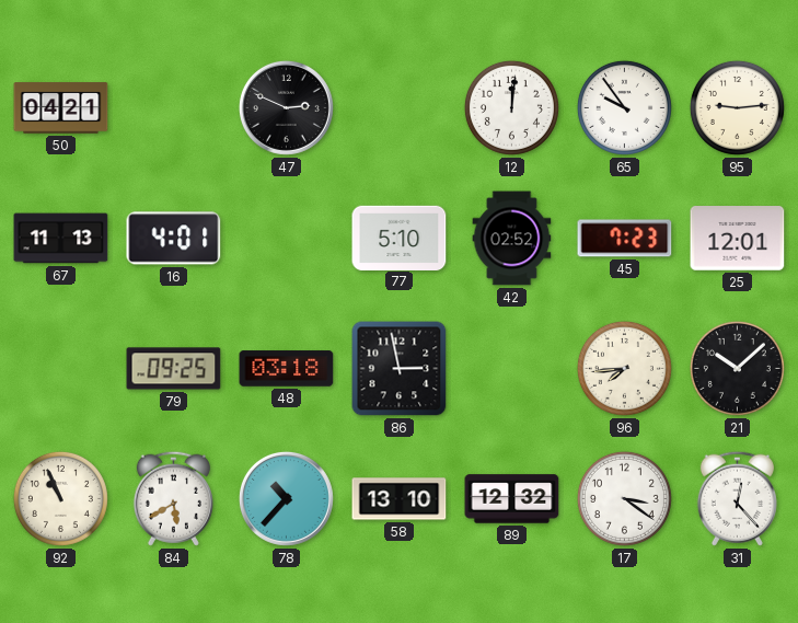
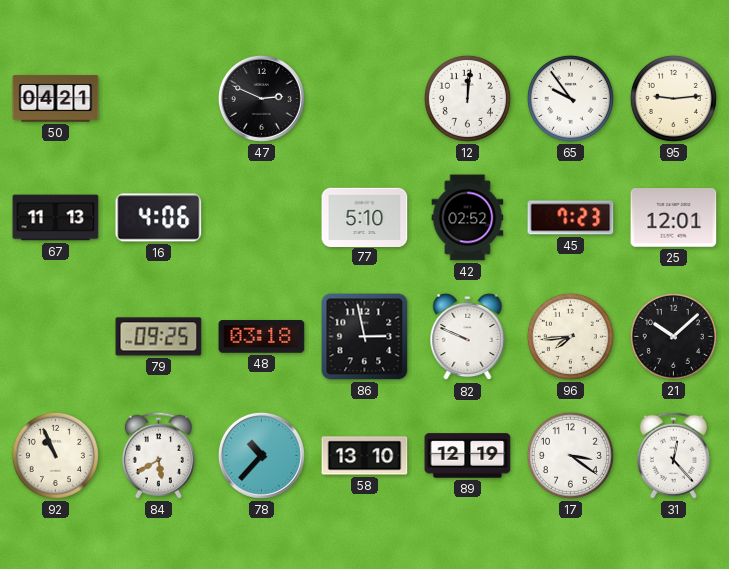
16: 4:01 -> 4:06 (159, 218)
82: none -> 9:49 (468, 337)
89: 12:32 -> 12:19 (468, 456)
